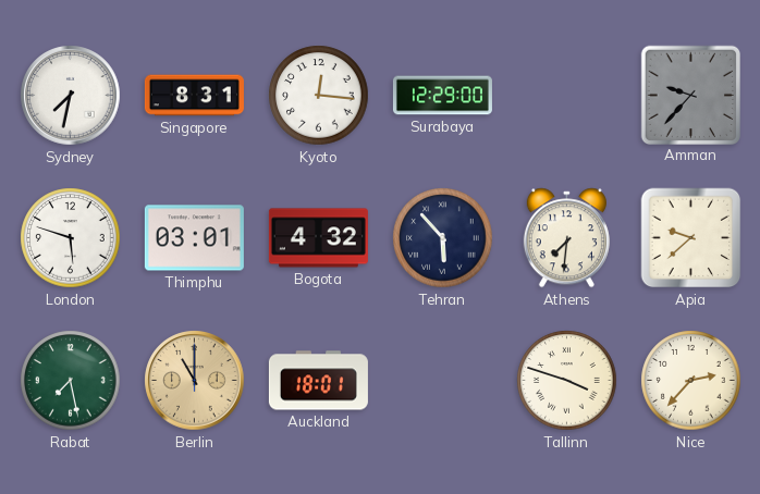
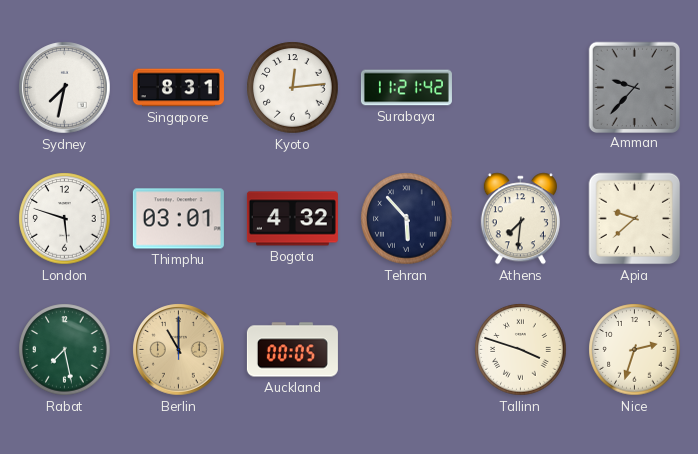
Kyoto: 12:16 -> 12:14 (293, 88)
Surabaya: 12:29 -> 11:21 (406, 88)
Auckland: 18:01 -> 00:05 (292, 350)
Nice: 2:37 -> 2:33 (635, 350)
